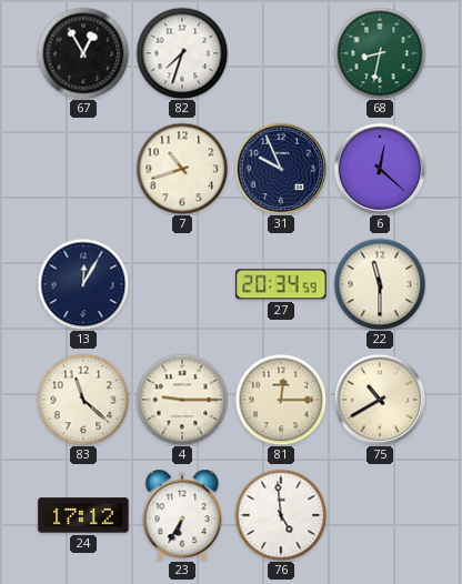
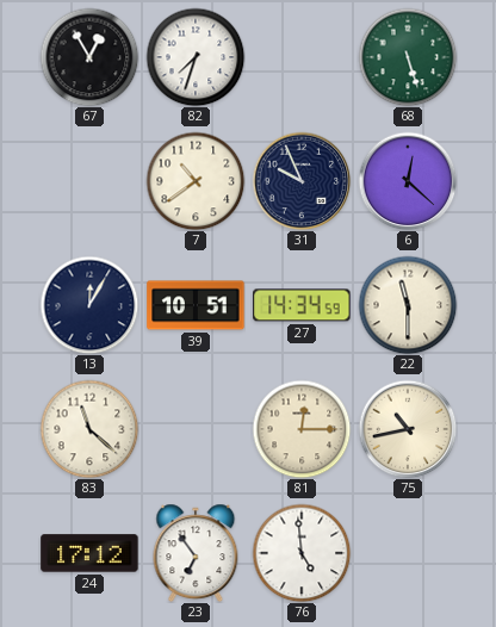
68: 8:32 -> 5:27 (408, 57)
7: 10:42 -> 10:39 (196, 181)
39: none -> 10:51 (196, 305)
27: 20:34 -> 14:34 (302, 305)
4: 9:15 -> none (182, 400)
75: 10:40 -> 10:43 (408, 429)
23: 6:35 -> 6:54 (196, 553)
